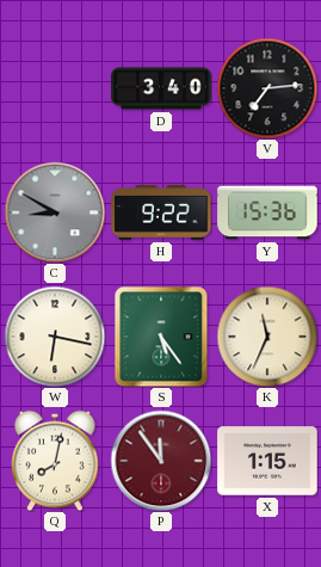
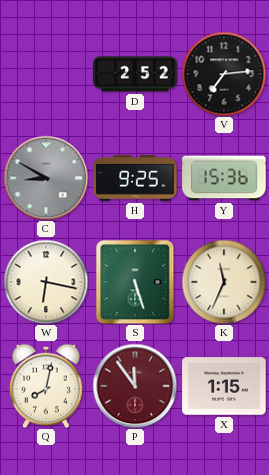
D: 3:40 -> 2:52 (135, 74)
H: 9:22 -> 9:25 (135, 178)
S: 5:24 -> 5:27 (135, 282)
